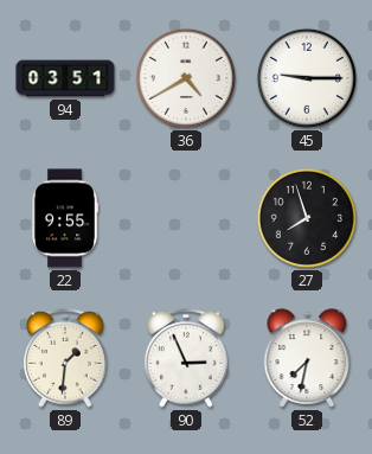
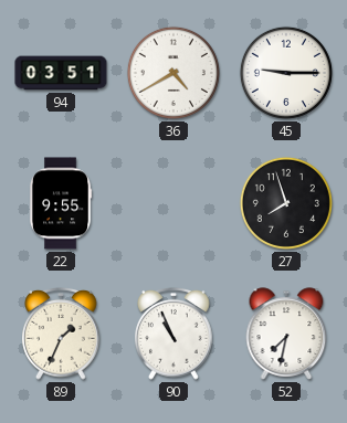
89: 1:31 -> 1:34 (61, 334)
90: 2:56 -> 10:56 (173, 334)
